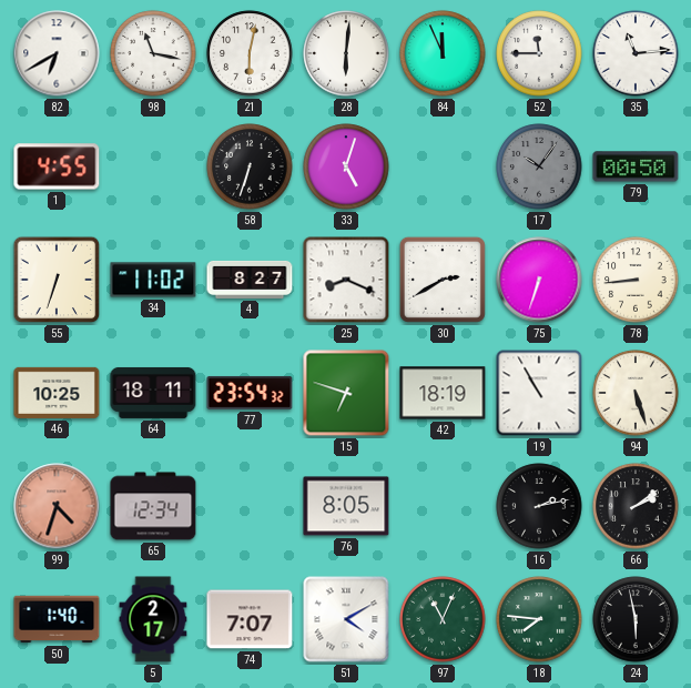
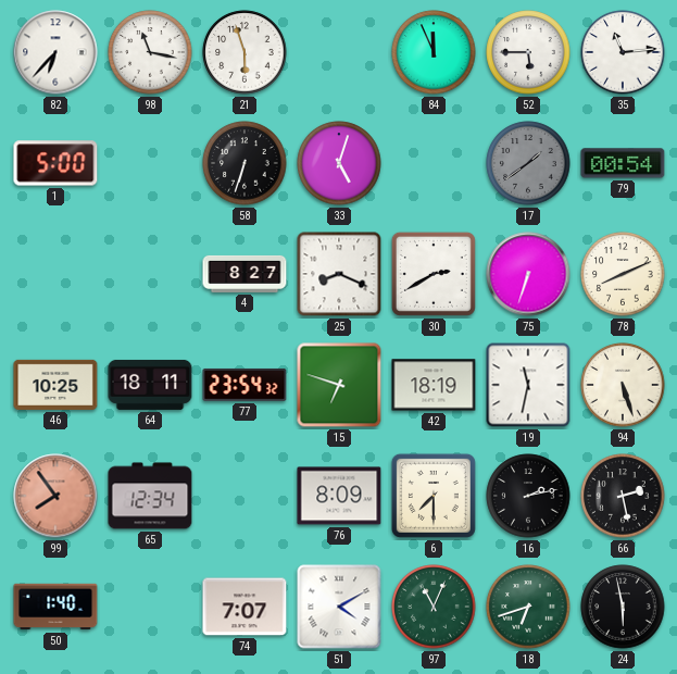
82: 6:40 -> 6:37 (55, 52)
21: 6:02 -> 5:57 (245, 52)
28: 6:01 -> none (346, 53)
52: 11:45 -> 5:45 (528, 52)
1: 4:55 -> 5:00 (55, 163)
17: 10:06 -> 1:39 (528, 163)
79: 00:50 -> 00:54 (623, 163)
55: 6:33 -> none (57, 280)
34: 11:02 -> none (153, 280)
78: 8:44 -> 8:11 (623, 274)
19: 10:55 -> 11:32 (528, 385)
99: 4:33 -> 7:54 (55, 496)
76: 8:05 -> 8:09 (339, 496)
6: none -> 7:30 (434, 496)
66: 2:09 -> 2:28 (623, 496)
5: 2:17 -> none (153, 619)
18: 7:46 -> 6:42 (528, 607)
